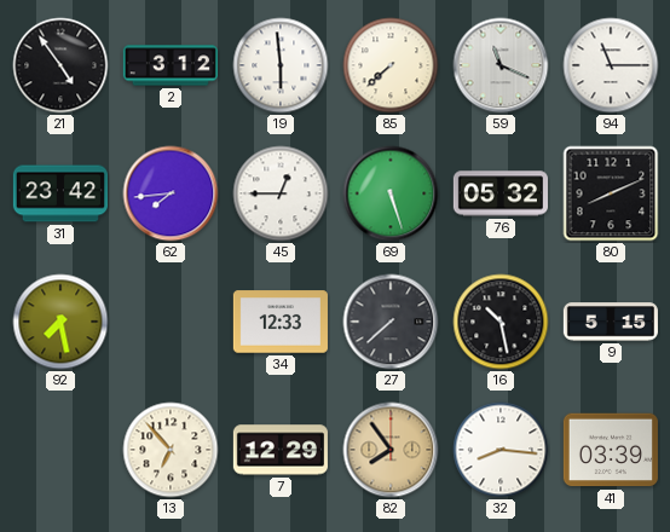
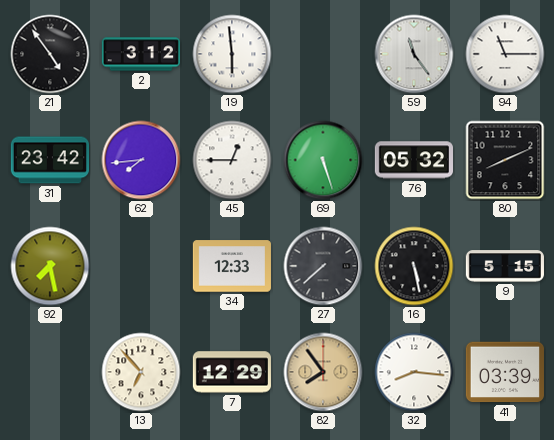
85: 7:38 -> none (391, 65)
59: 11:19 -> 11:24 (414, 54)
16: 10:28 -> 5:28 (414, 266)
